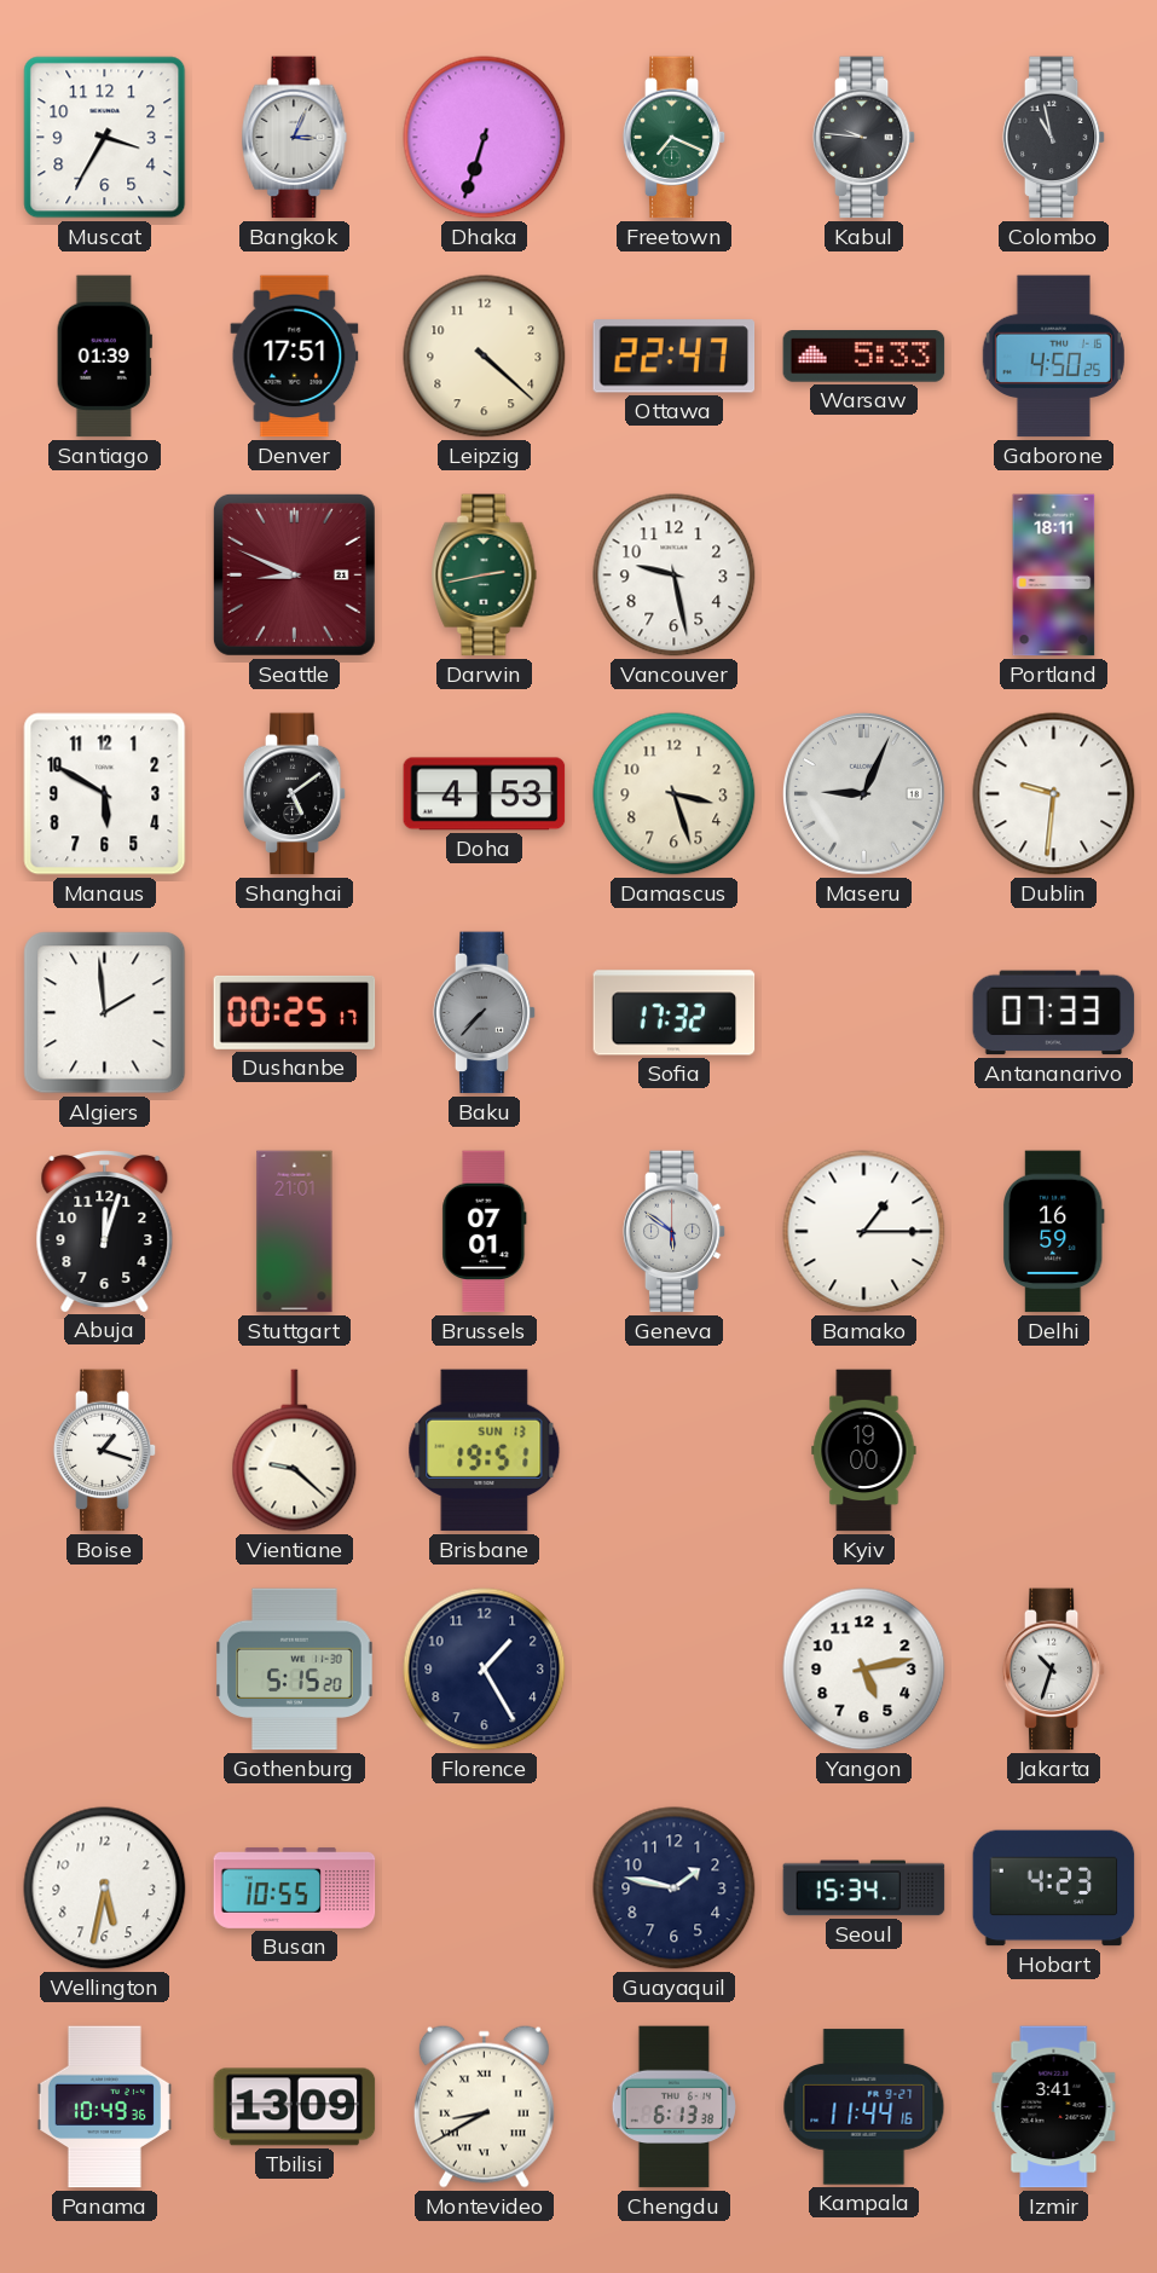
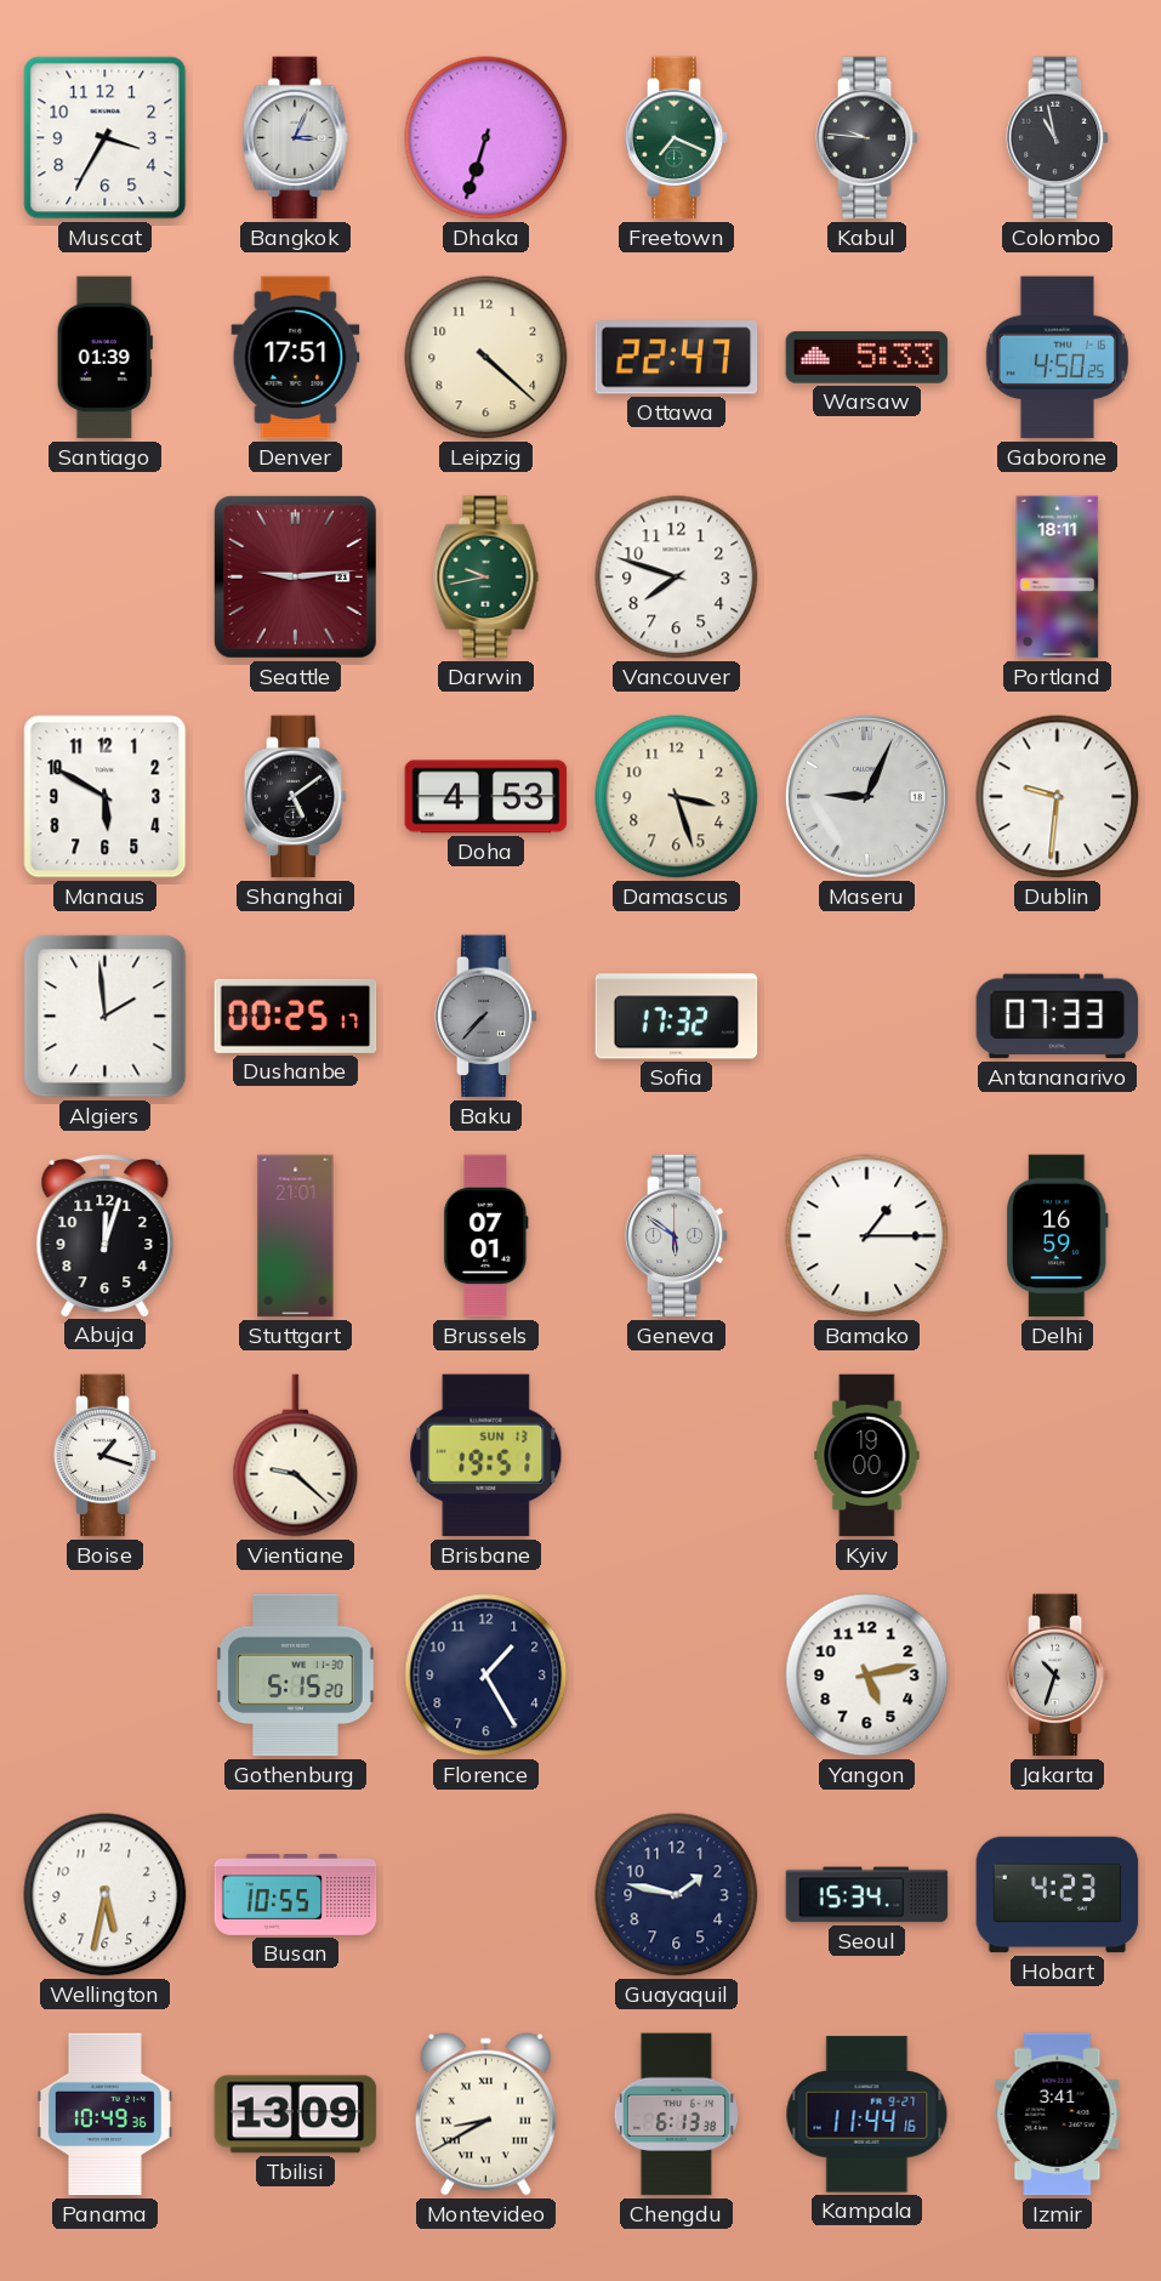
Seattle: 8:49 -> 9:14 (295, 576)
Darwin: 2:43 -> 9:43 (486, 578)
Vancouver: 9:28 -> 7:48 (677, 578)
